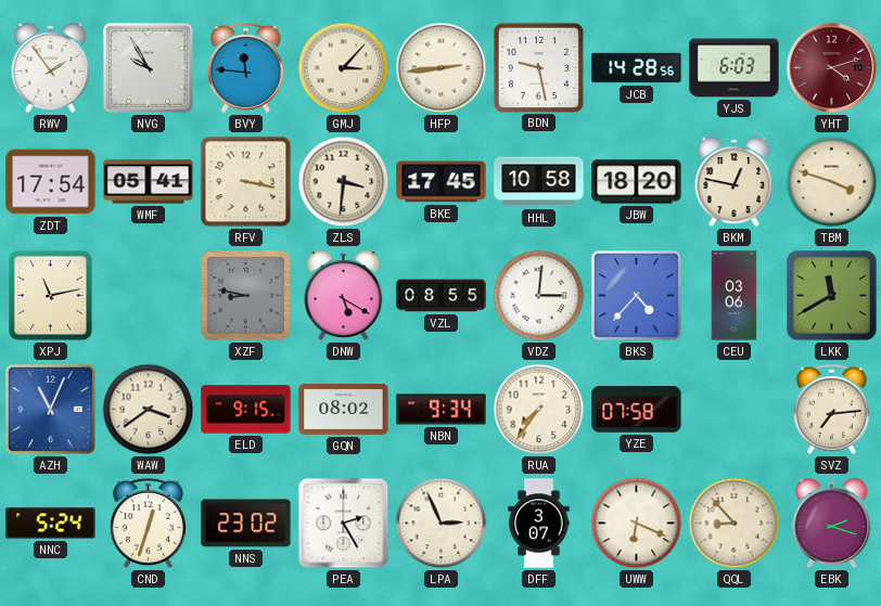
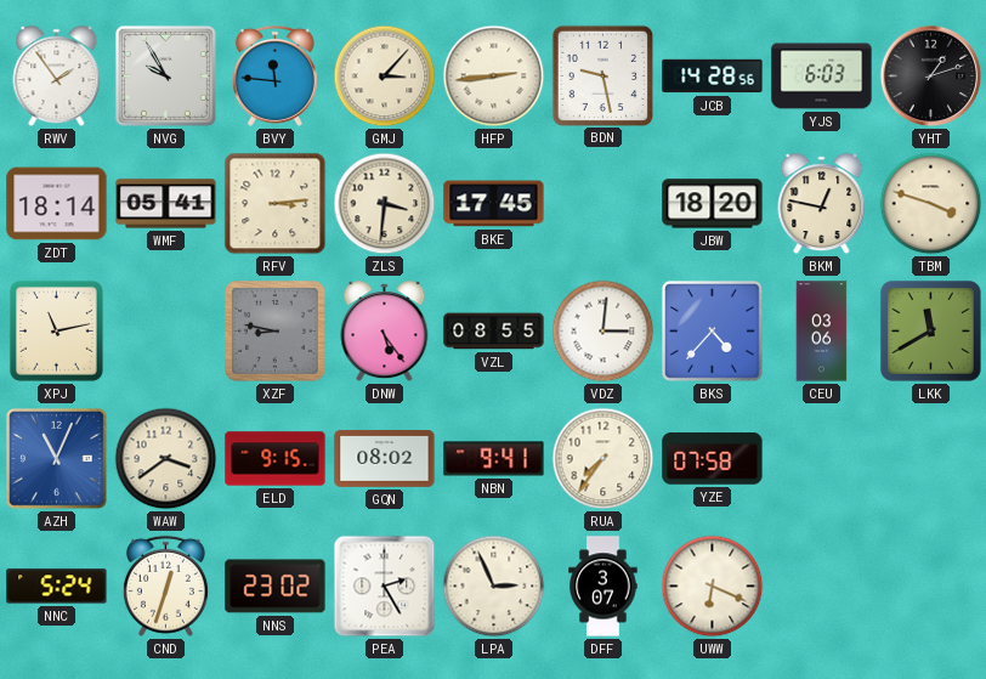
YHT: 4:12 -> 1:12 (931, 77)
YHT dial: burgundy -> black (931, 77)
ZDT: 17:54 -> 18:14 (57, 204)
RFV: 3:17 -> 3:14 (276, 204)
HHL: 10:58 -> none (539, 182)
DNW: 5:20 -> 5:24 (385, 332)
NBN: 9:34 -> 9:41 (494, 459)
SVZ: 7:14 -> none (831, 409)
QQL: 8:53 -> none (735, 524)
EBK: 2:18 -> none (832, 524)
